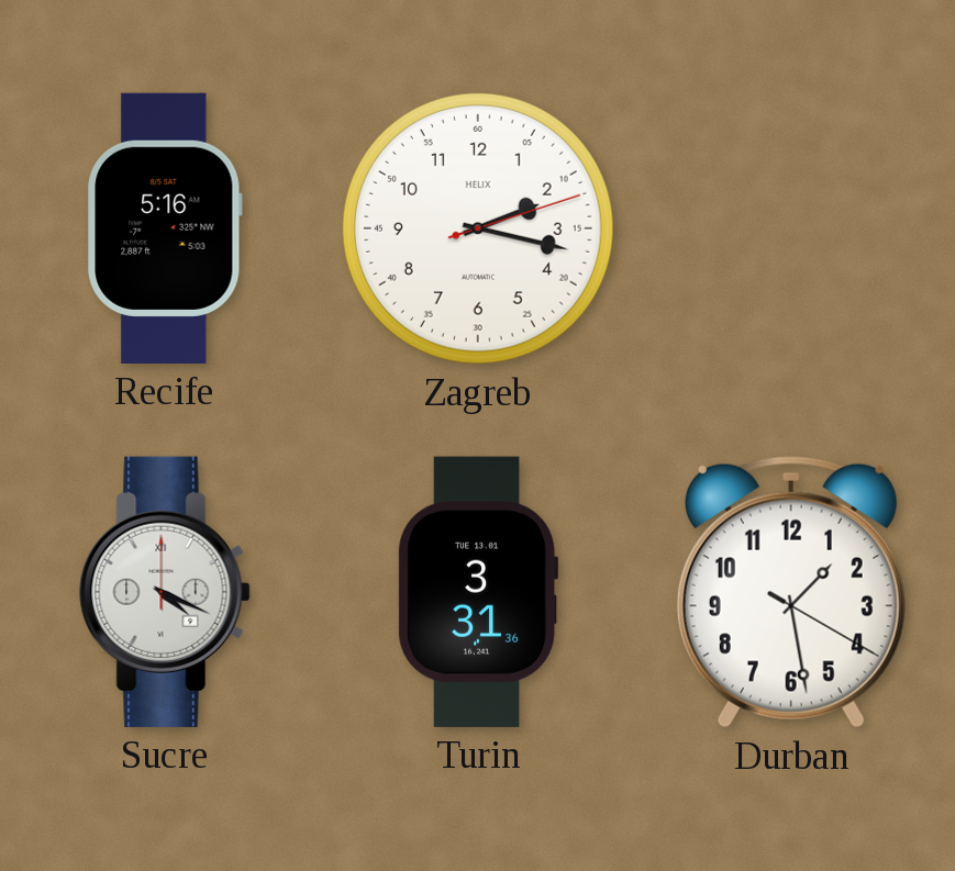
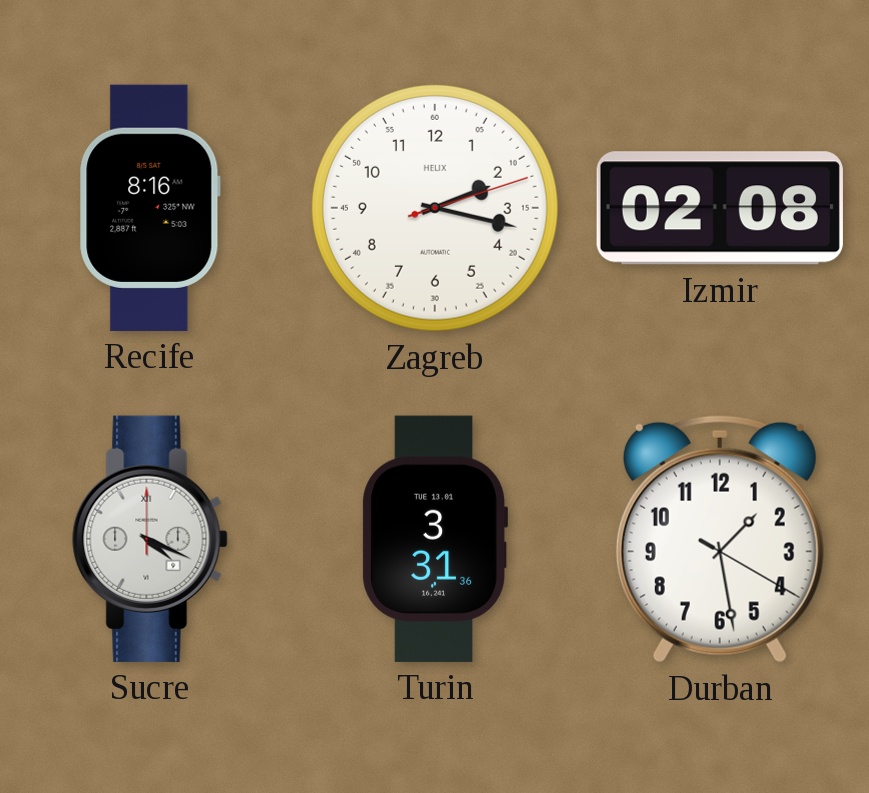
Recife: 5:16 -> 8:16 (150, 208)
Izmir: none -> 02:08 (720, 208)
